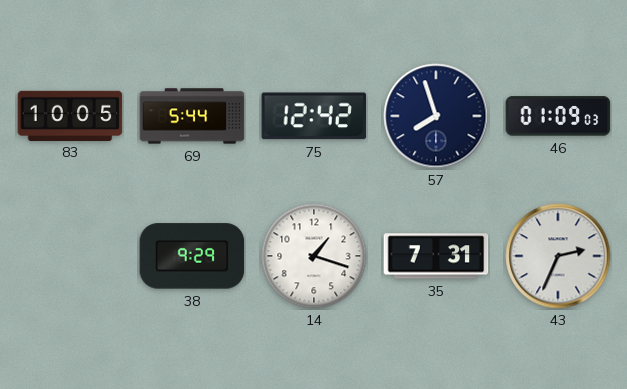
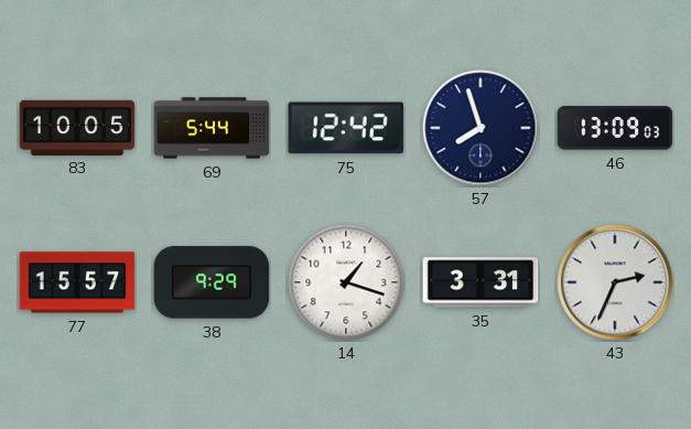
46: 01:09 -> 13:09 (615, 128)
77: none -> 15:57 (77, 282)
35: 7:31 -> 3:31 (481, 282)
